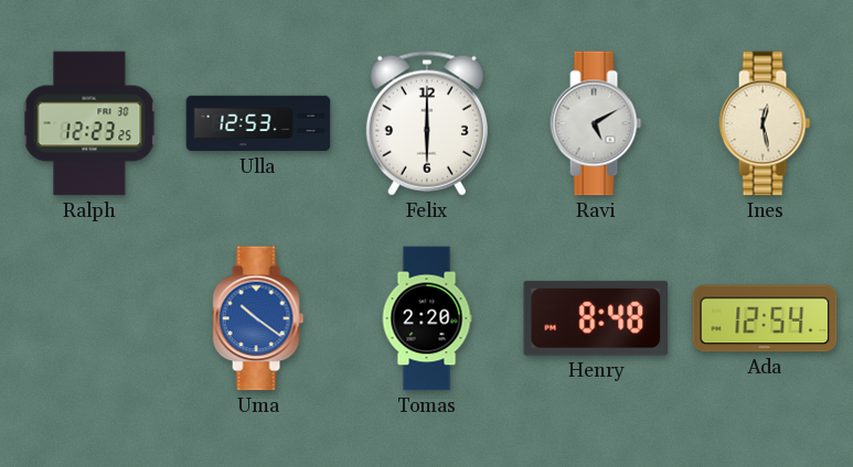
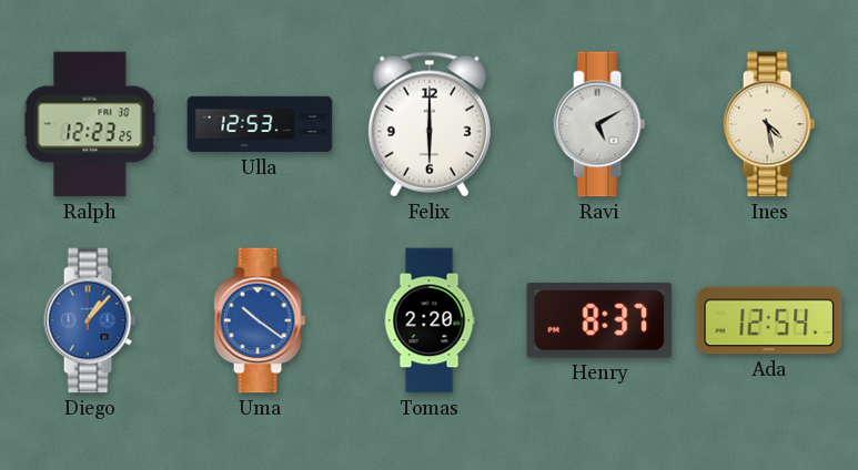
Ines: 12:28 -> 4:28 (769, 124)
Diego: none -> 1:07 (90, 320)
Henry: 8:48 -> 8:37 (599, 320)
